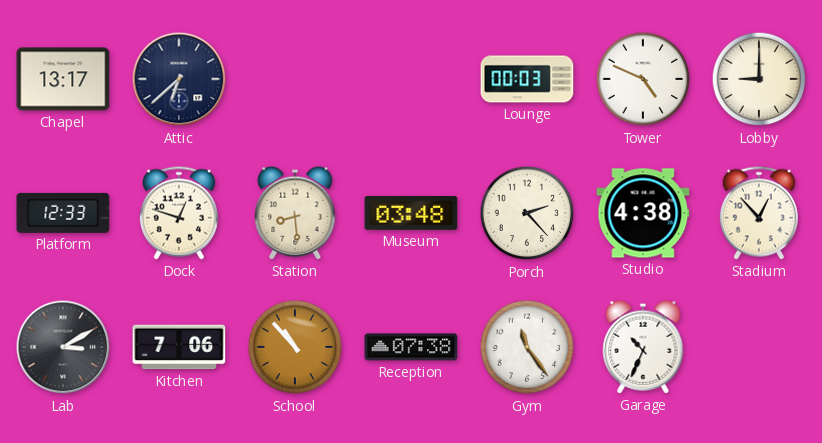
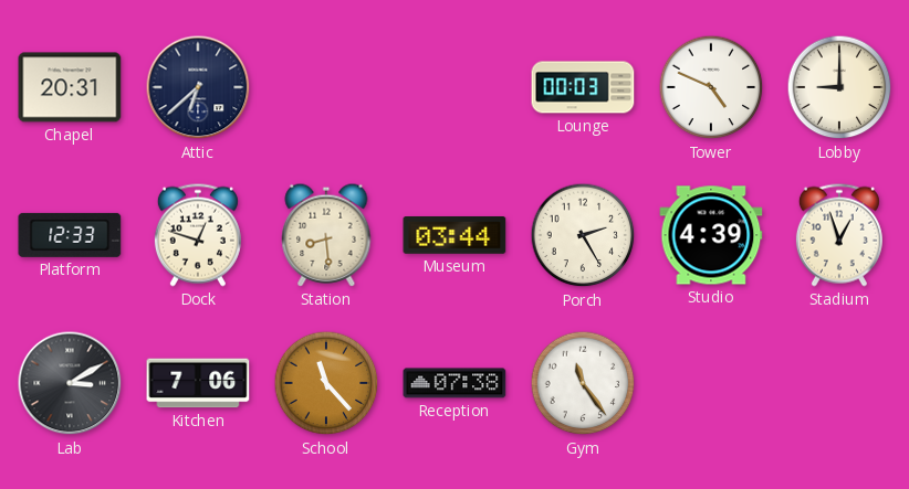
Chapel: 13:17 -> 20:31 (70, 87)
Museum: 03:48 -> 03:44 (454, 236)
Porch: 2:23 -> 2:25 (583, 235)
Studio: 4:38 -> 4:39 (711, 235)
Stadium: 12:53 -> 12:57 (839, 235)
School: 10:53 -> 11:23 (326, 383)
Garage: 10:34 -> none (643, 347)
